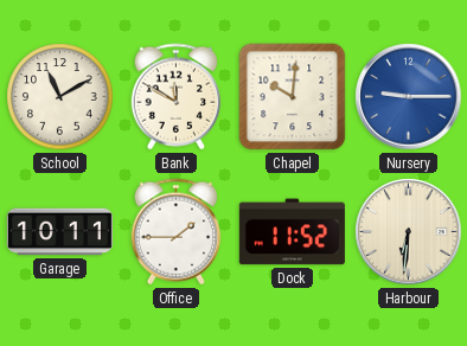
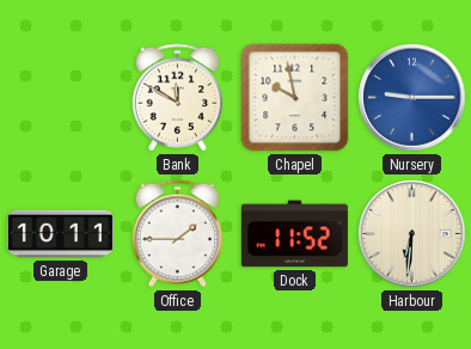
School: 11:10 -> none (60, 97)
Chapel: 10:01 -> 9:58 (295, 98)
